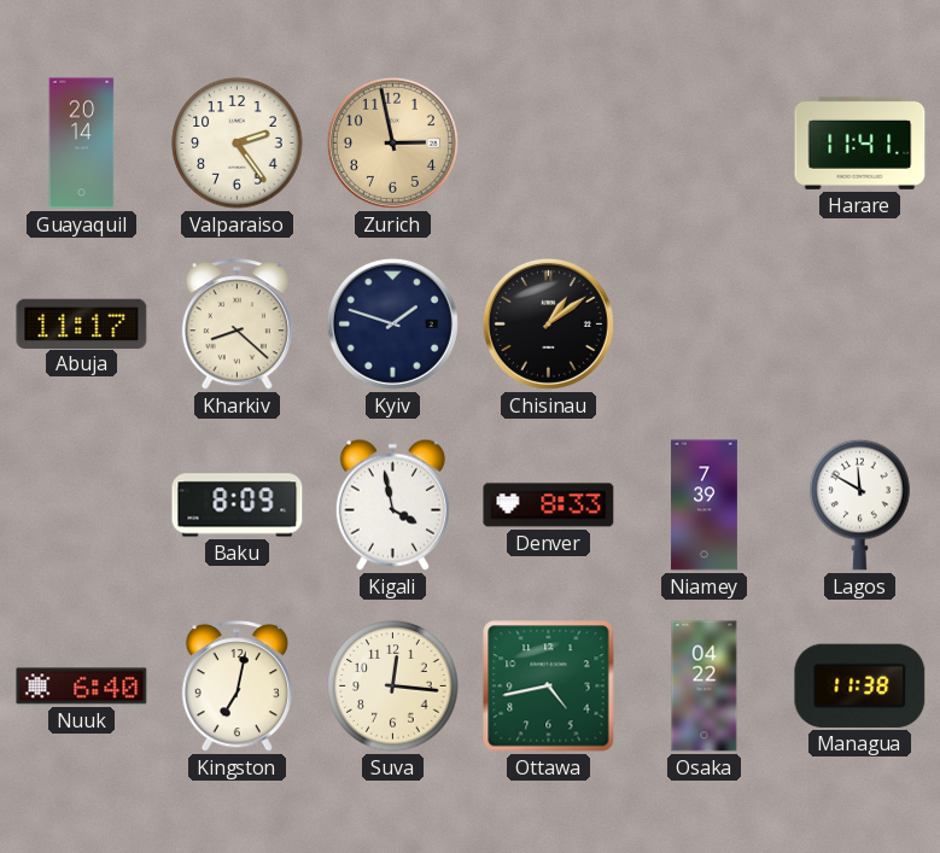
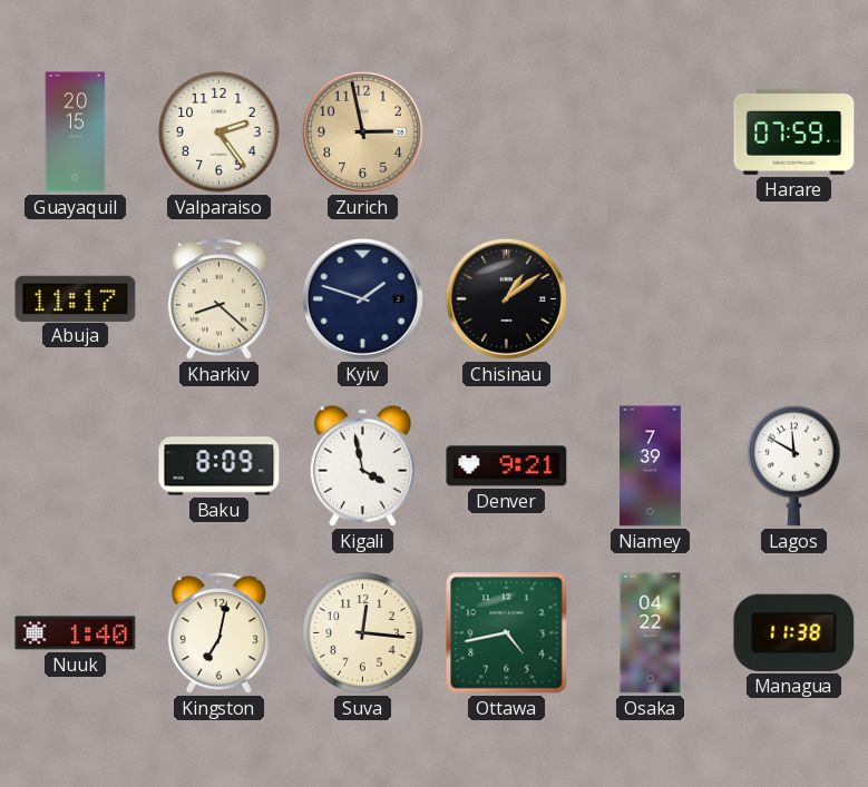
Guayaquil: 20:14 -> 20:15 (76, 132)
Harare: 11:41 -> 07:59 (794, 131)
Denver: 8:33 -> 9:21 (507, 466)
Nuuk: 6:40 -> 1:40 (76, 633)
